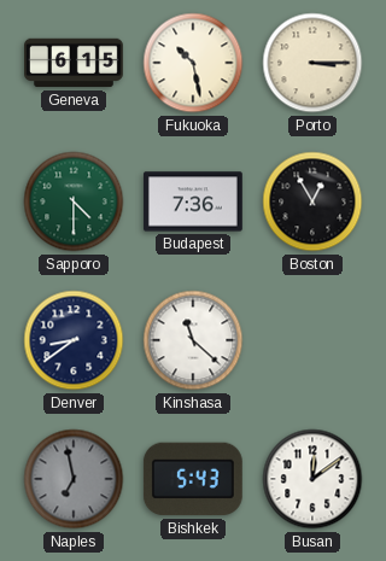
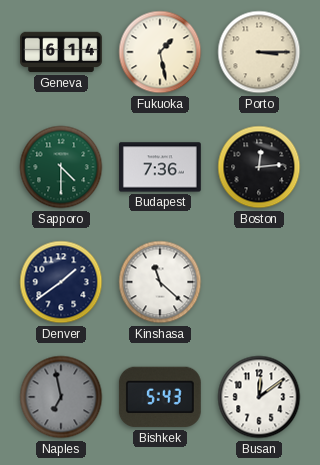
Geneva: 6:15 -> 6:14 (62, 52)
Fukuoka: 10:28 -> 1:28 (160, 52)
Boston: 12:55 -> 12:14 (259, 167)
Denver: 8:39 -> 1:39 (61, 282)
